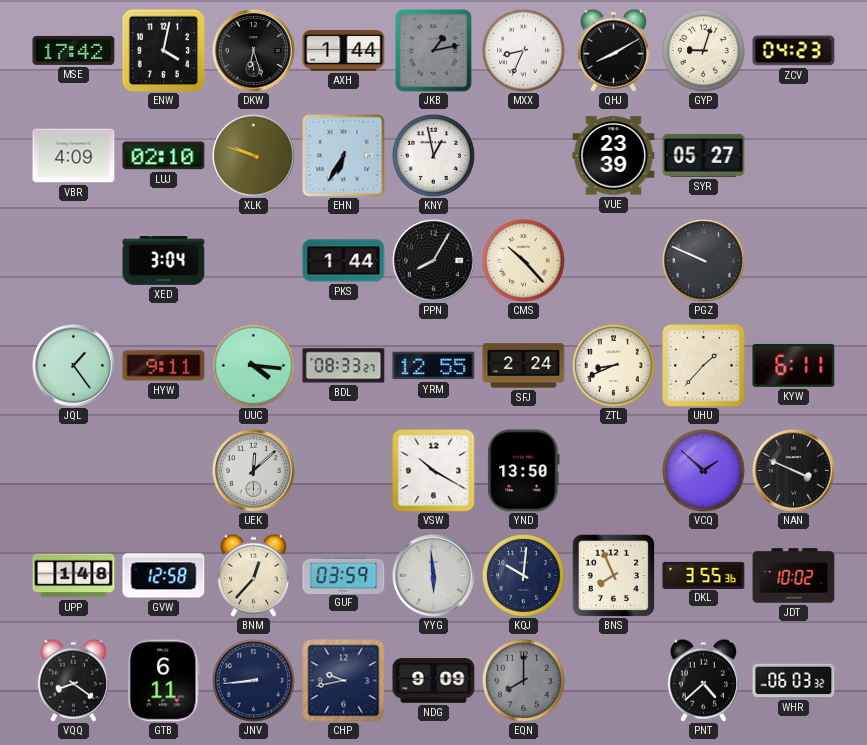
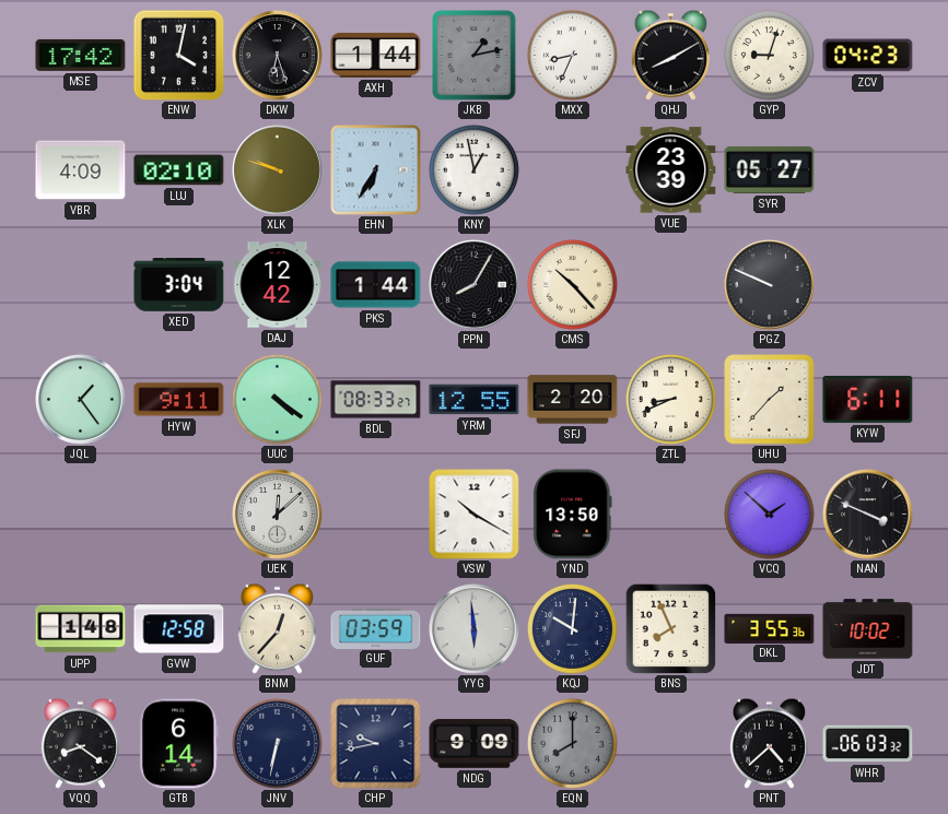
DAJ: none -> 12:42 (278, 285)
UUC: 4:16 -> 4:21 (277, 399)
SFJ: 2:24 -> 2:20 (573, 400)
GTB: 6:11 -> 6:14 (179, 744)
JNV: 8:44 -> 6:32 (277, 743)
